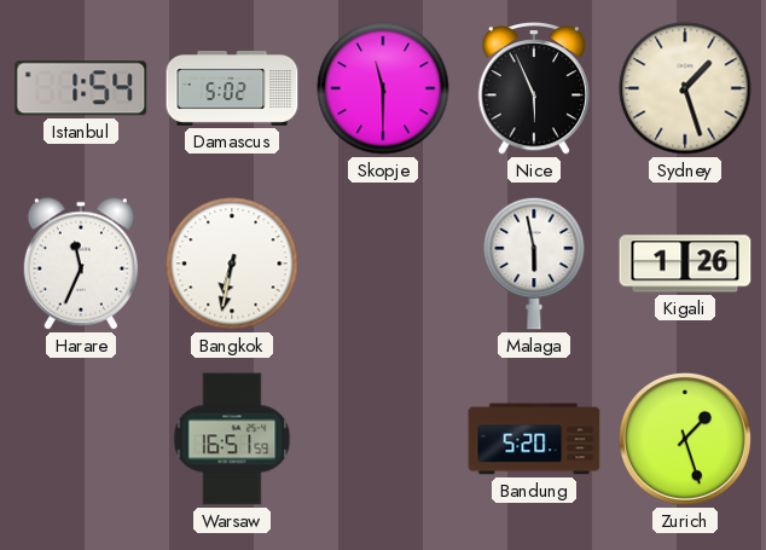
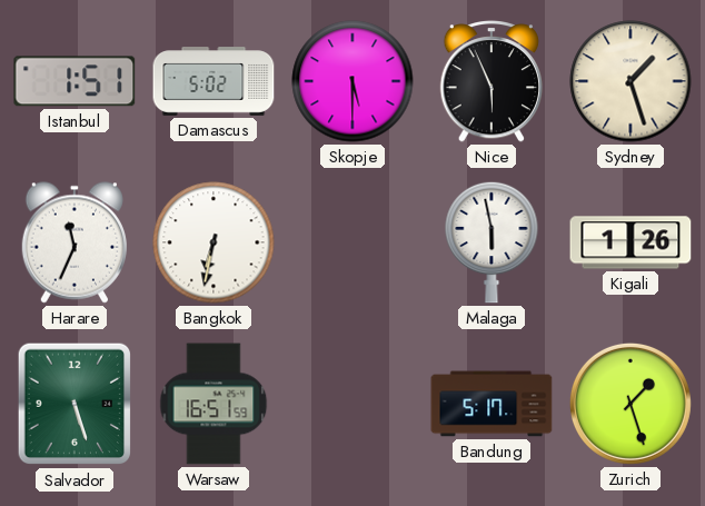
Istanbul: 1:54 -> 1:51 (75, 81)
Skopje: 11:30 -> 5:30 (352, 81)
Salvador: none -> 5:27 (75, 404)
Bandung: 5:20 -> 5:17 (491, 404)
